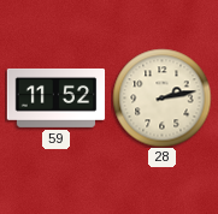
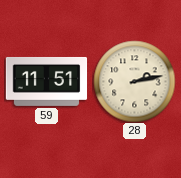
59: 11:52 -> 11:51 (46, 81)
